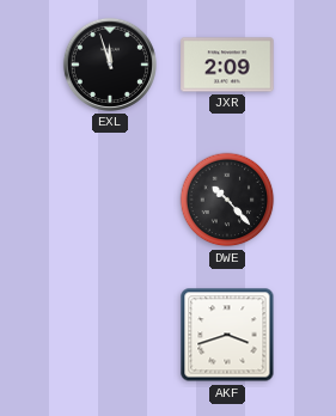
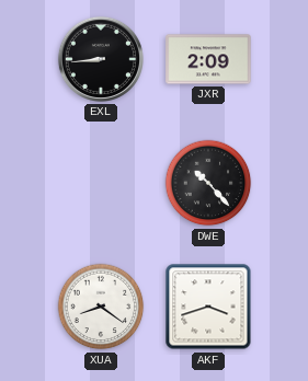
EXL: 11:57 -> 8:44 (101, 59)
XUA: none -> 8:21 (101, 307)
